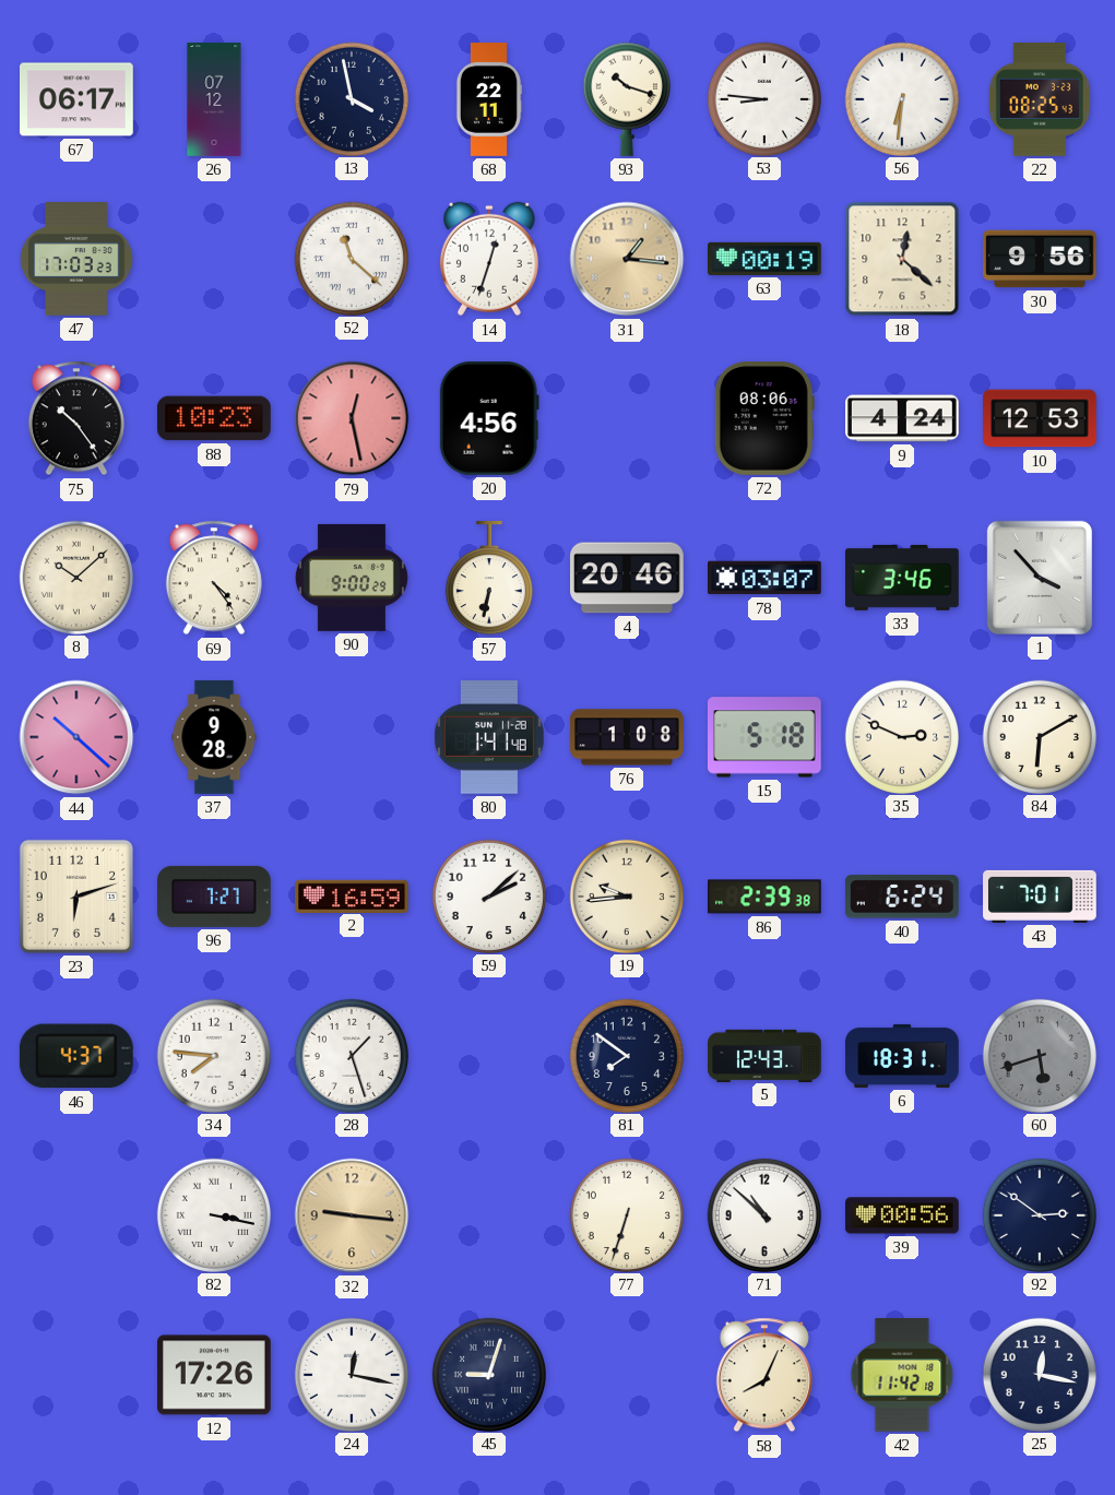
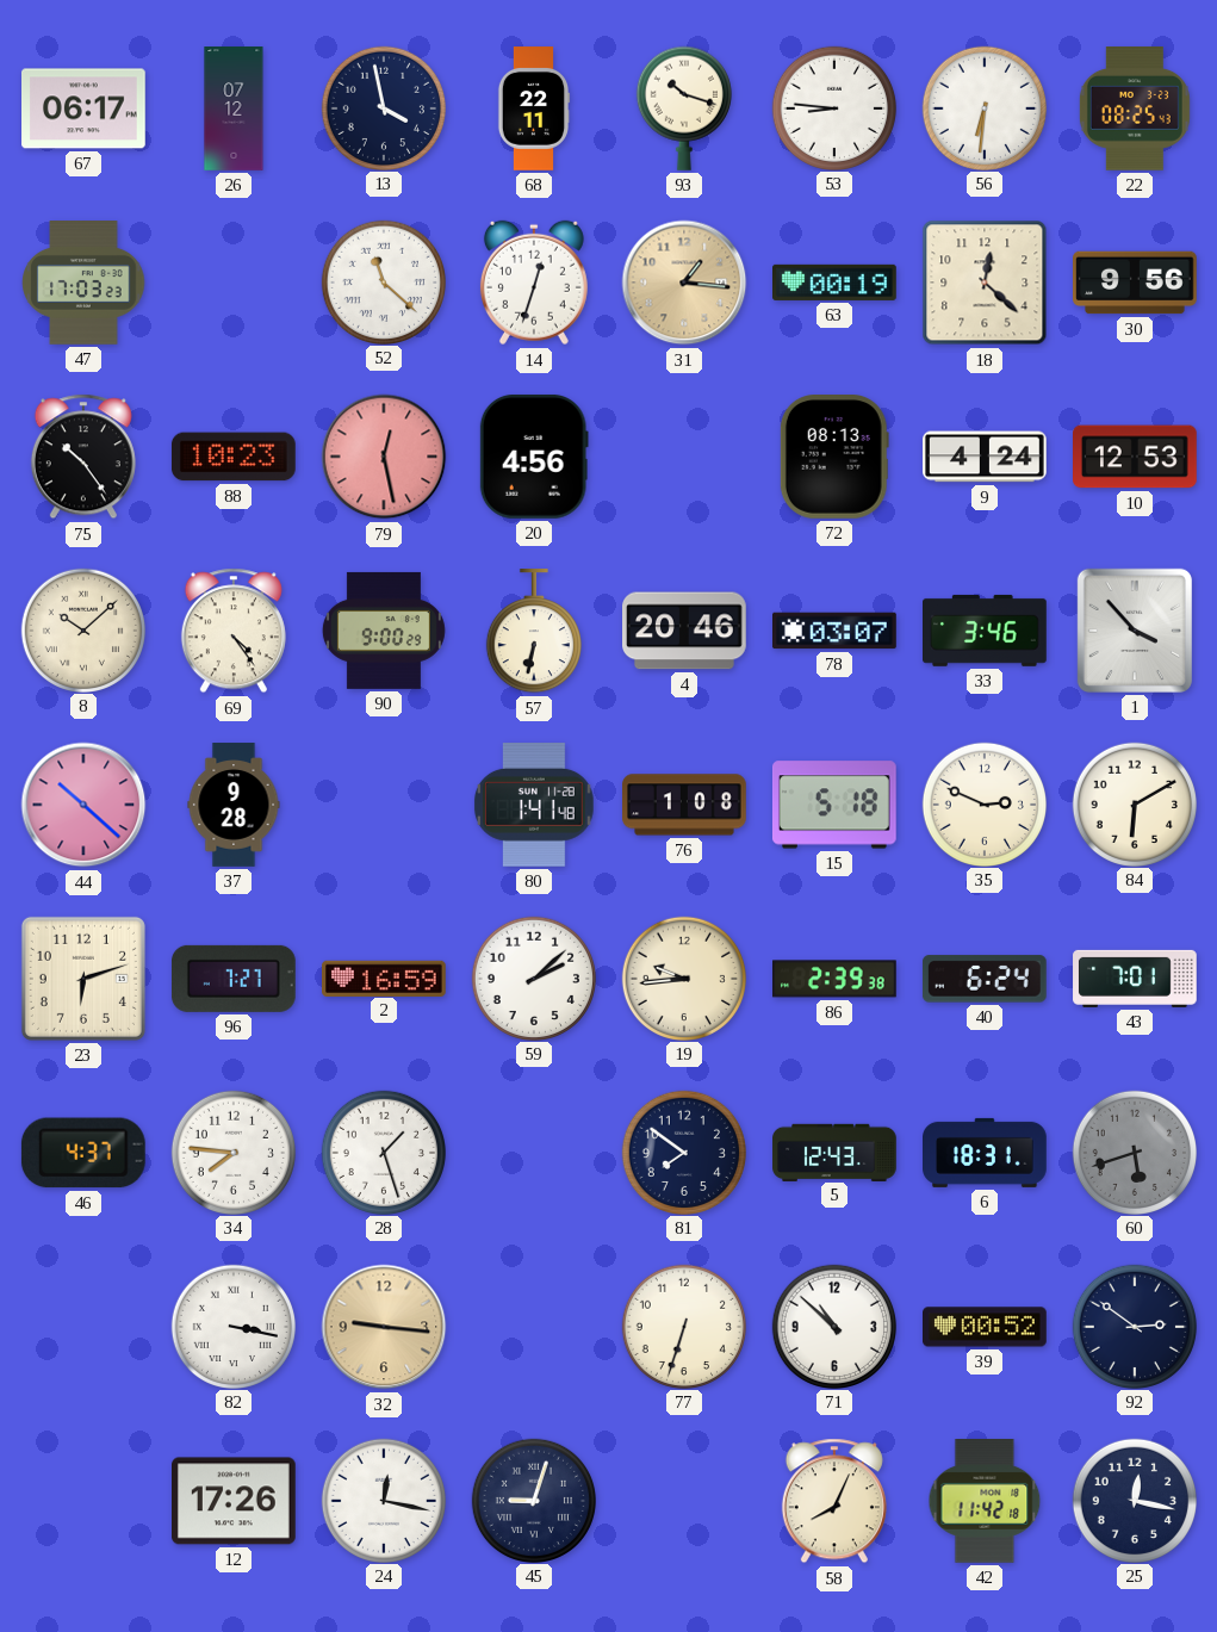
72: 08:06 -> 08:13 (834, 458)
39: 00:56 -> 00:52 (986, 1327)
